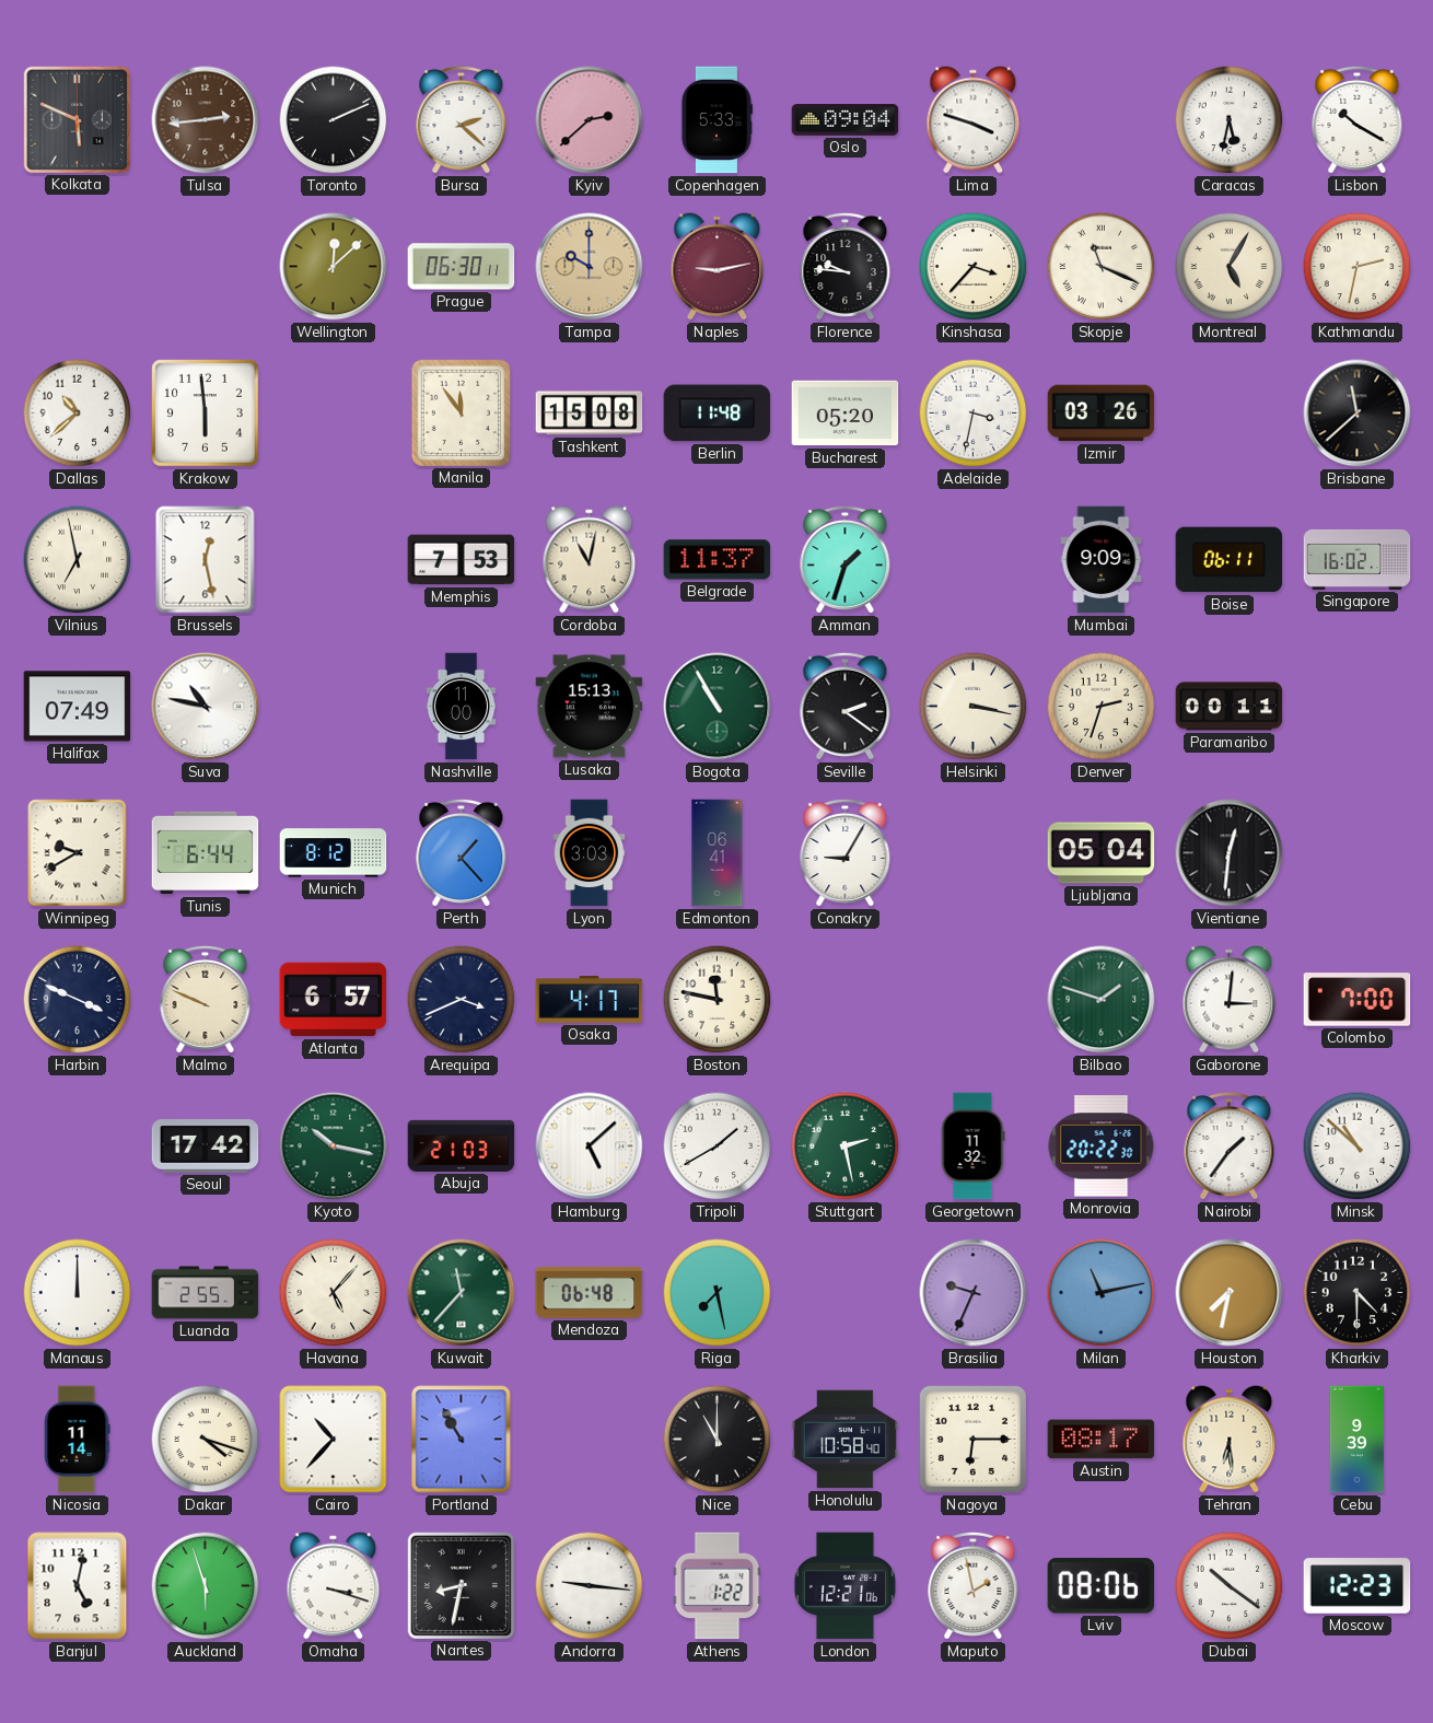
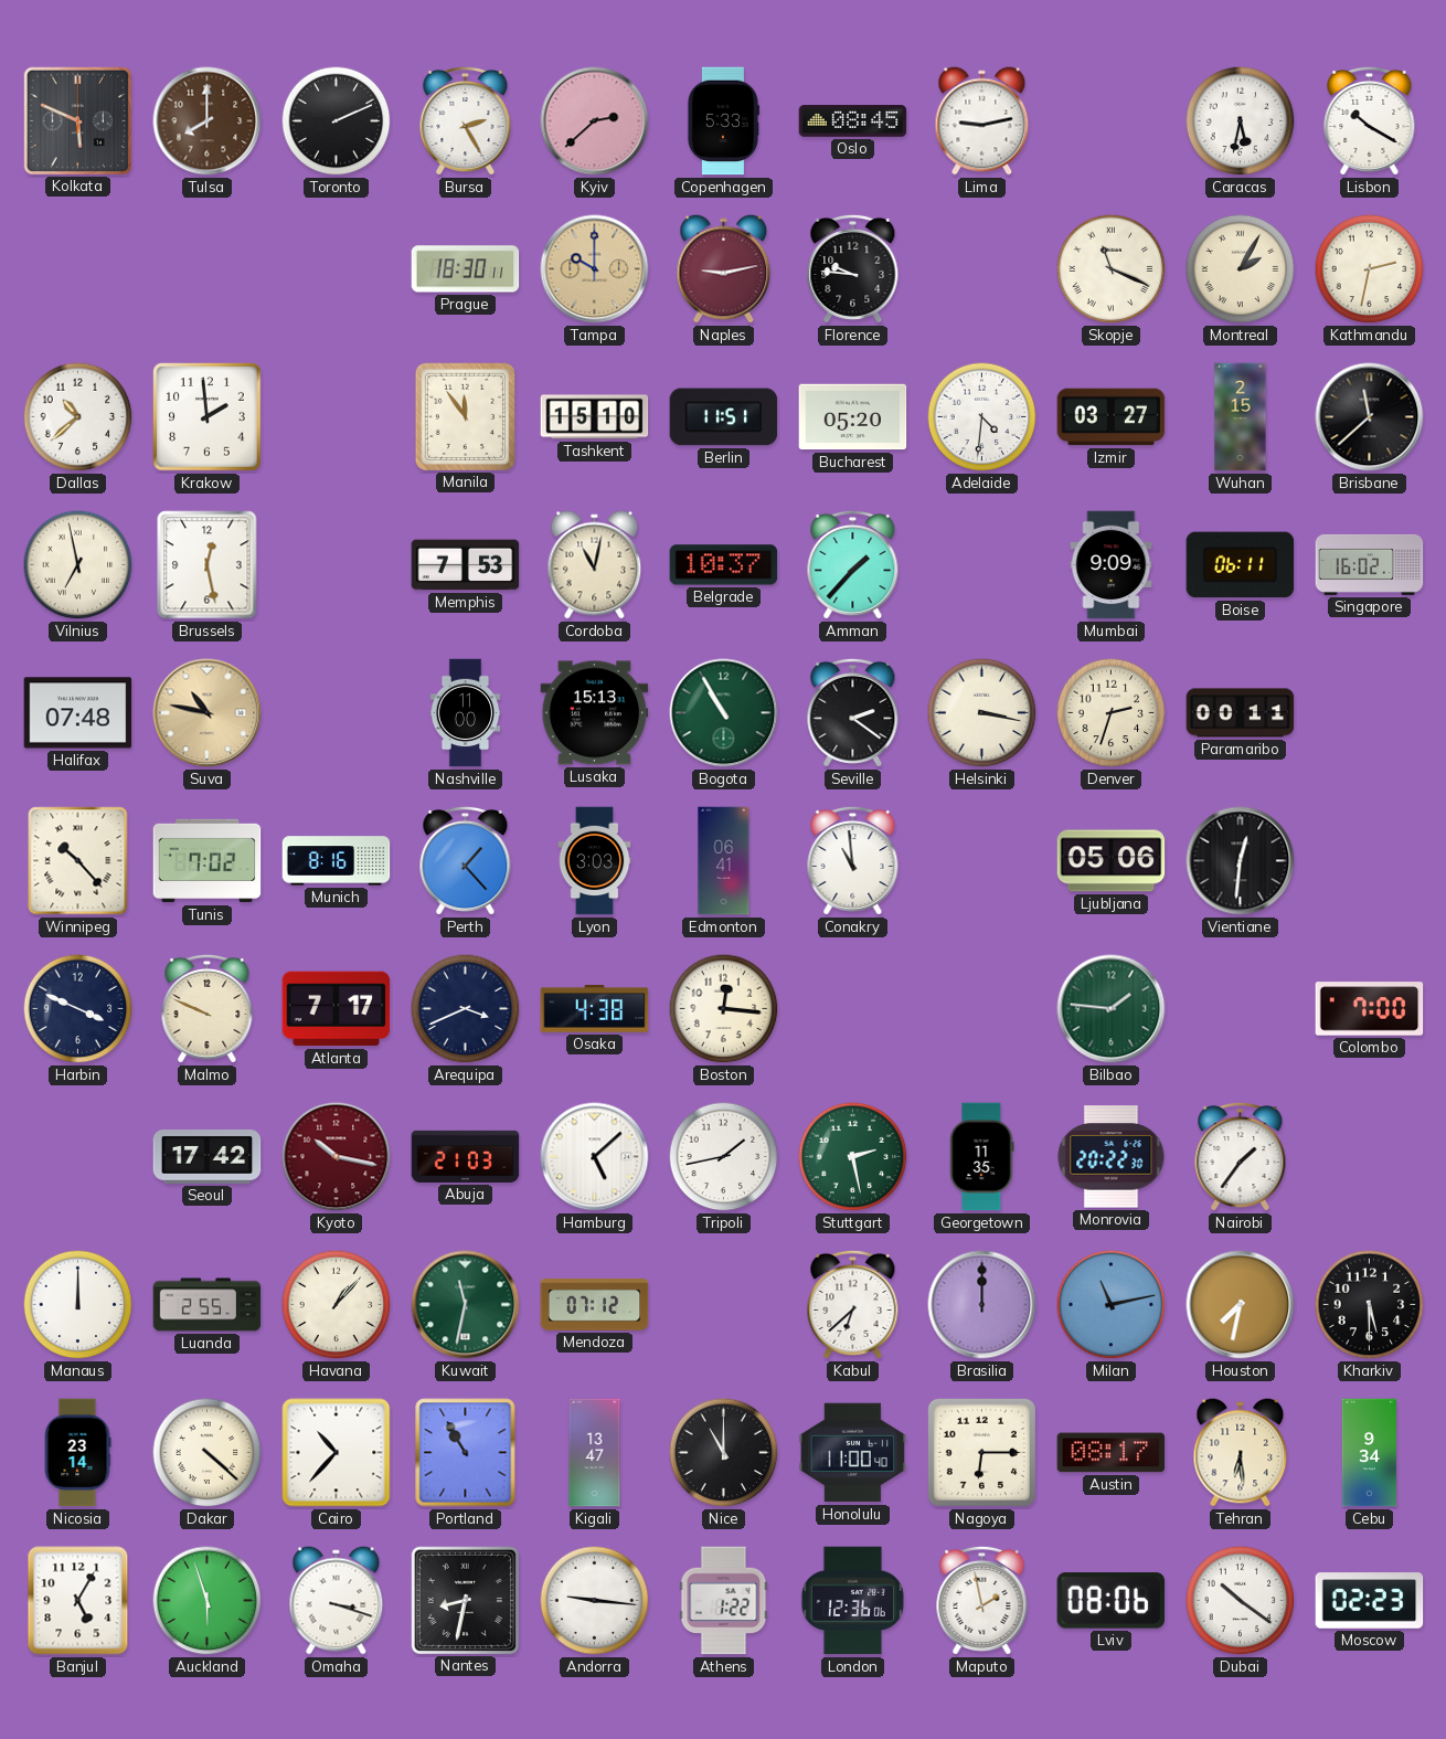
Tulsa: 2:44 -> 8:00 (208, 121)
Bursa: 2:22 -> 2:25 (466, 120)
Oslo: 09:04 -> 08:45 (853, 121)
Lima: 3:48 -> 9:13 (982, 121)
Wellington: 12:08 -> none (334, 267)
Prague: 06:30 -> 18:30 (466, 269)
Kinshasa: 3:37 -> none (974, 267)
Montreal: 5:05 -> 2:05 (1241, 269)
Krakow: 5:59 -> 1:59 (208, 417)
Tashkent: 15:08 -> 15:10 (595, 417)
Berlin: 11:48 -> 11:51 (724, 417)
Adelaide: 3:32 -> 4:31 (982, 417)
Izmir: 03:26 -> 03:27 (1112, 417)
Wuhan: none -> 2:15 (1241, 417)
Belgrade: 11:37 -> 10:37 (724, 565)
Amman: 1:33 -> 1:37 (853, 564)
Halifax: 07:49 -> 07:48 (78, 713)
Suva dial: white -> champagne (208, 713)
Winnipeg: 9:40 -> 10:23 (78, 861)
Tunis: 6:44 -> 7:02 (208, 861)
Munich: 8:12 -> 8:16 (337, 861)
Conakry: 9:05 -> 10:59 (853, 860)
Ljubljana: 05:04 -> 05:06 (1112, 861)
Atlanta: 6:57 -> 7:17 (337, 1009)
Osaka: 4:17 -> 4:38 (595, 1009)
Boston: 11:47 -> 12:16 (724, 1009)
Bilbao: 1:48 -> 1:46 (1112, 1009)
Gaborone: 3:01 -> none (1230, 1000)
Kyoto dial: green -> burgundy (337, 1157)
Tripoli: 1:40 -> 1:43 (724, 1157)
Georgetown: 11:32 -> 11:35 (982, 1157)
Minsk: 10:52 -> none (1358, 1146)
Havana: 5:07 -> 1:07 (337, 1305)
Kuwait: 11:37 -> 11:32 (466, 1305)
Mendoza: 06:48 -> 07:12 (595, 1305)
Riga: 7:28 -> none (718, 1293)
Kabul: none -> 6:38 (853, 1304)
Brasilia: 9:34 -> 12:00 (982, 1305)
Kharkiv: 4:30 -> 5:30 (1370, 1305)
Nicosia: 11:14 -> 23:14 (77, 1453)
Dakar: 4:18 -> 4:22 (208, 1453)
Kigali: none -> 13:47 (595, 1453)
Honolulu: 10:58 -> 11:00 (853, 1453)
Cebu: 9:39 -> 9:34 (1369, 1453)
Banjul: 5:02 -> 5:05 (78, 1601)
London: 12:21 -> 12:36 (852, 1601)
Moscow: 12:23 -> 02:23 (1370, 1601)
